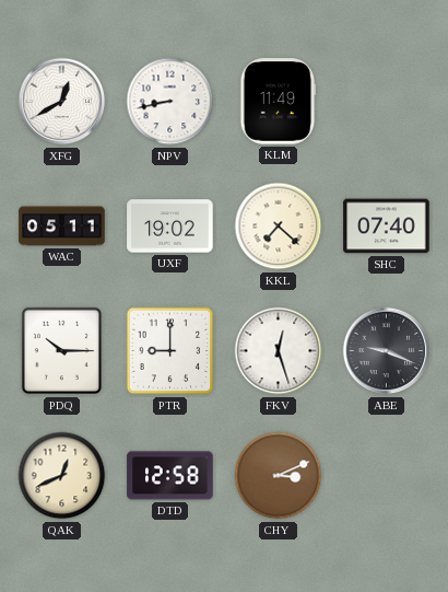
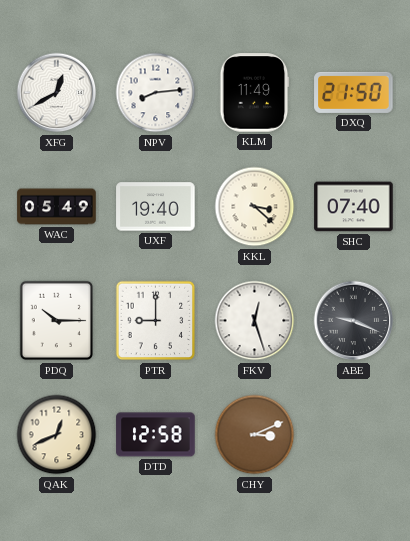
NPV: 8:43 -> 8:14 (156, 93)
DXQ: none -> 21:50 (354, 92)
WAC: 05:11 -> 05:49 (57, 207)
UXF: 19:02 -> 19:40 (156, 207)
KKL: 7:22 -> 3:22 (255, 207)
